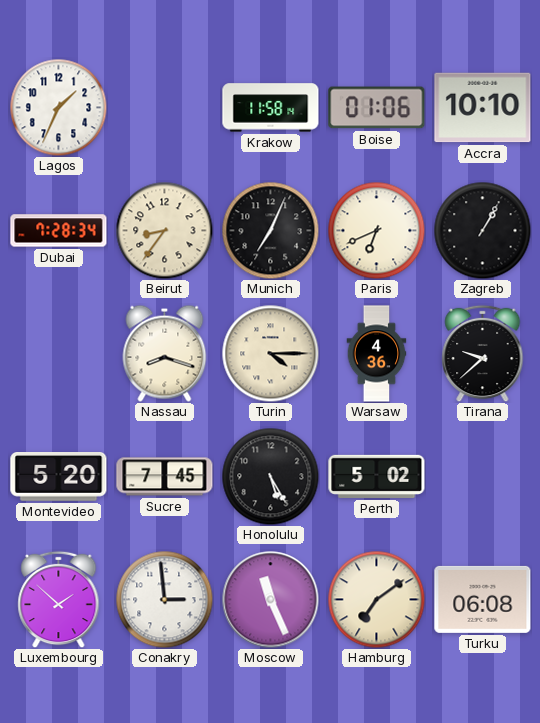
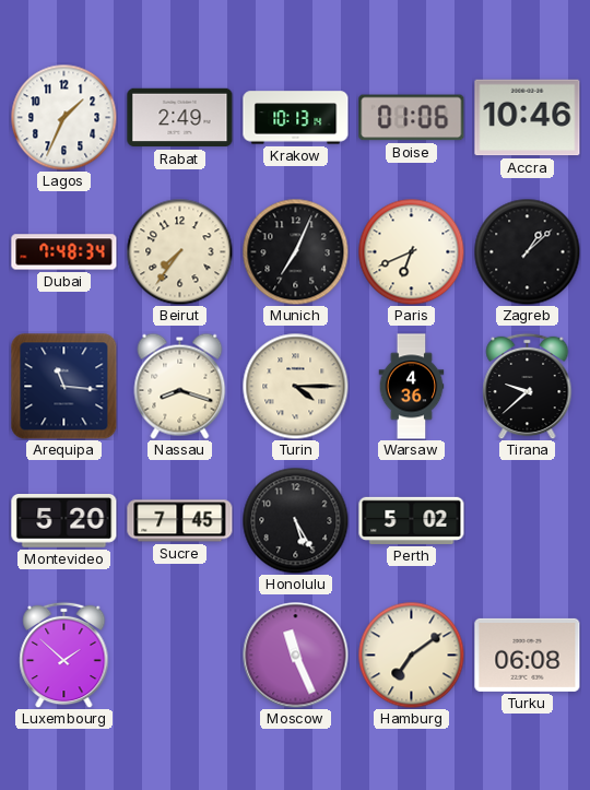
Rabat: none -> 2:49 (180, 118)
Krakow: 11:58 -> 10:13 (296, 118)
Accra: 10:10 -> 10:46 (528, 118)
Dubai: 7:28 -> 7:48 (64, 252)
Beirut: 8:36 -> 7:36 (179, 251)
Zagreb: 1:05 -> 1:08 (527, 251)
Arequipa: none -> 11:16 (64, 387)
Conakry: 2:59 -> none (164, 599)
